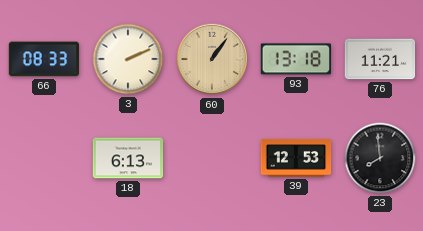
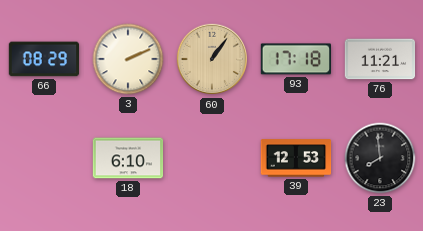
66: 08:33 -> 08:29 (44, 59)
93: 13:18 -> 17:18 (295, 59)
18: 6:13 -> 6:10 (128, 158)
